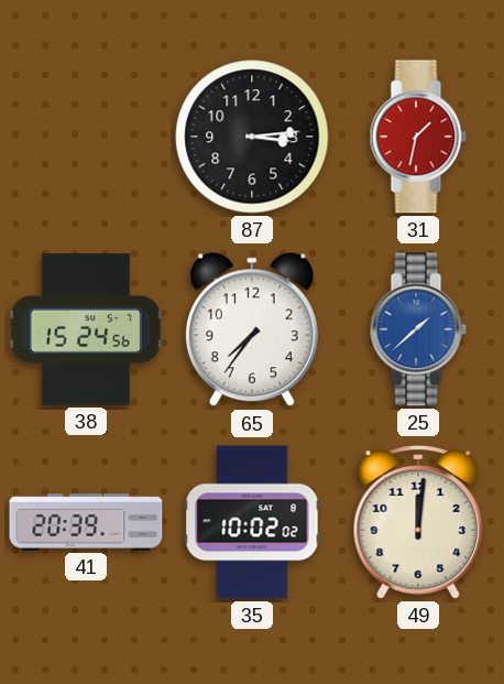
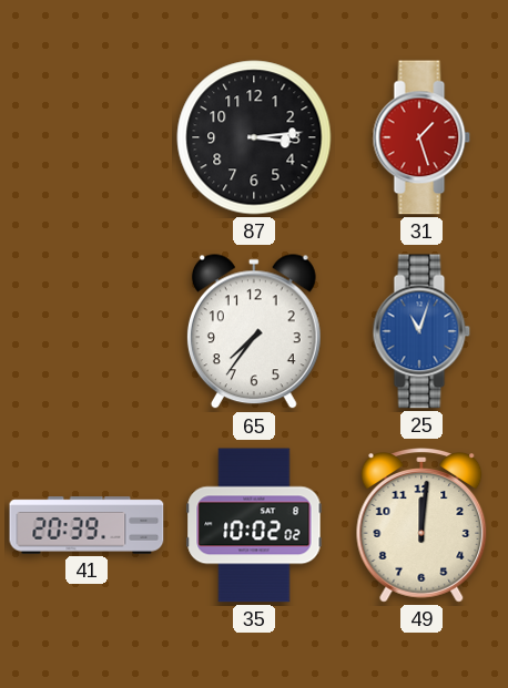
31: 1:32 -> 1:27 (421, 137)
38: 15:24 -> none (86, 329)
25: 1:38 -> 11:03 (421, 331)
